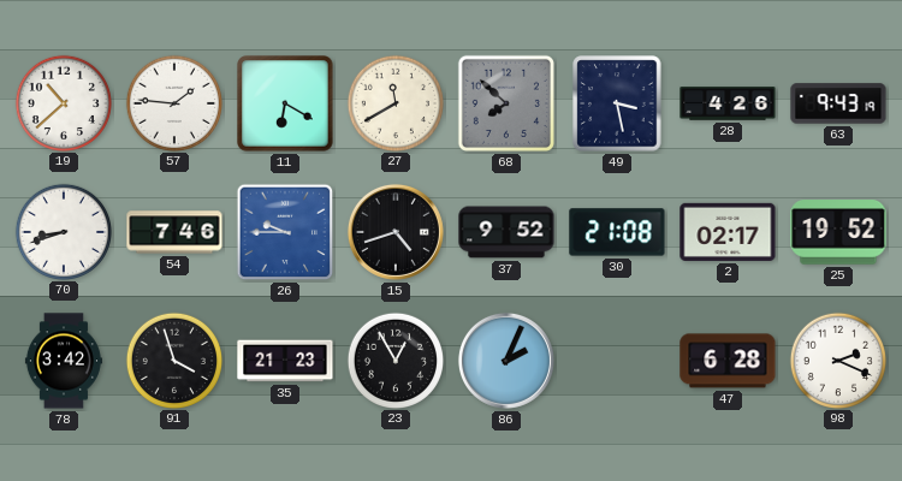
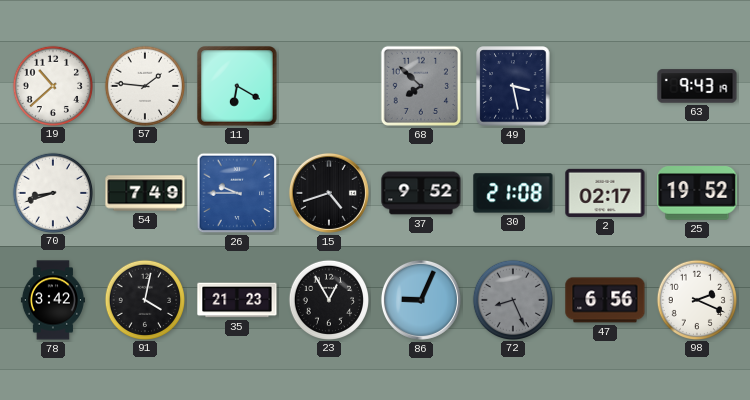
27: 11:40 -> none (394, 102)
28: 4:26 -> none (728, 103)
54: 7:46 -> 7:49 (145, 193)
91: 3:57 -> 4:02 (144, 299)
86: 2:04 -> 9:04 (421, 300)
72: none -> 8:26 (512, 299)
47: 6:28 -> 6:56 (605, 300)
